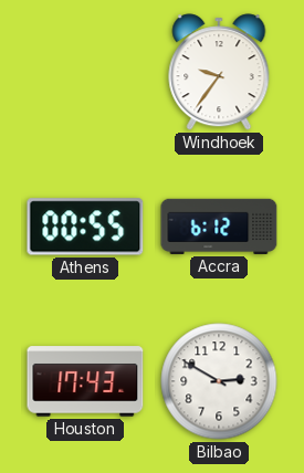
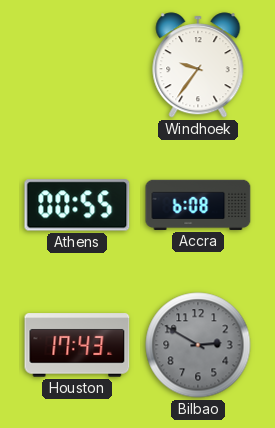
Accra: 6:12 -> 6:08 (198, 205)
Bilbao dial: white -> grey (198, 345)
